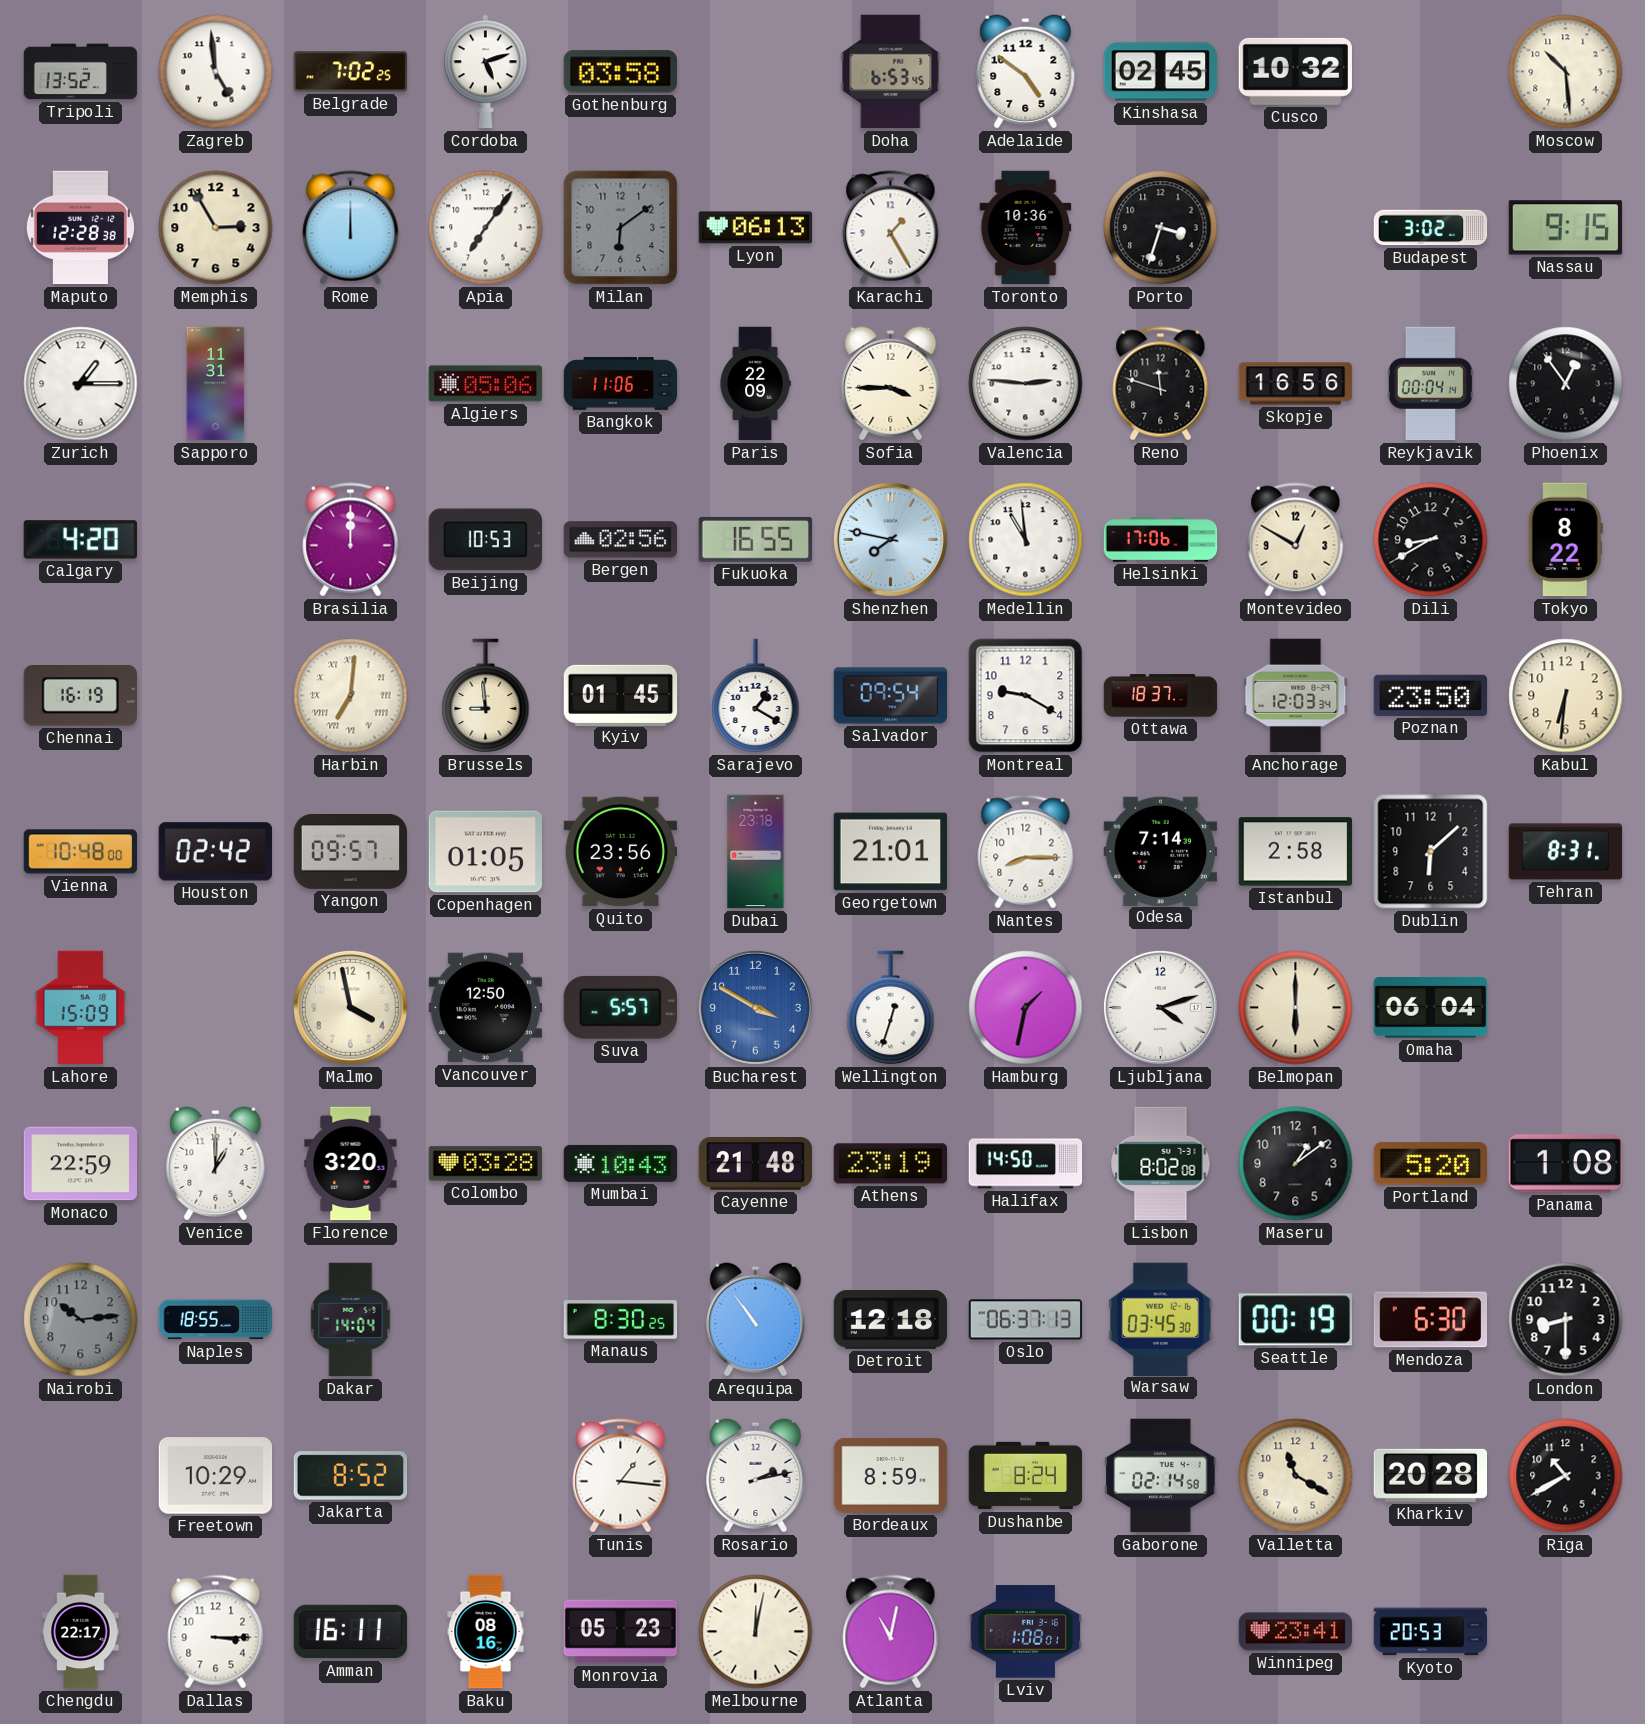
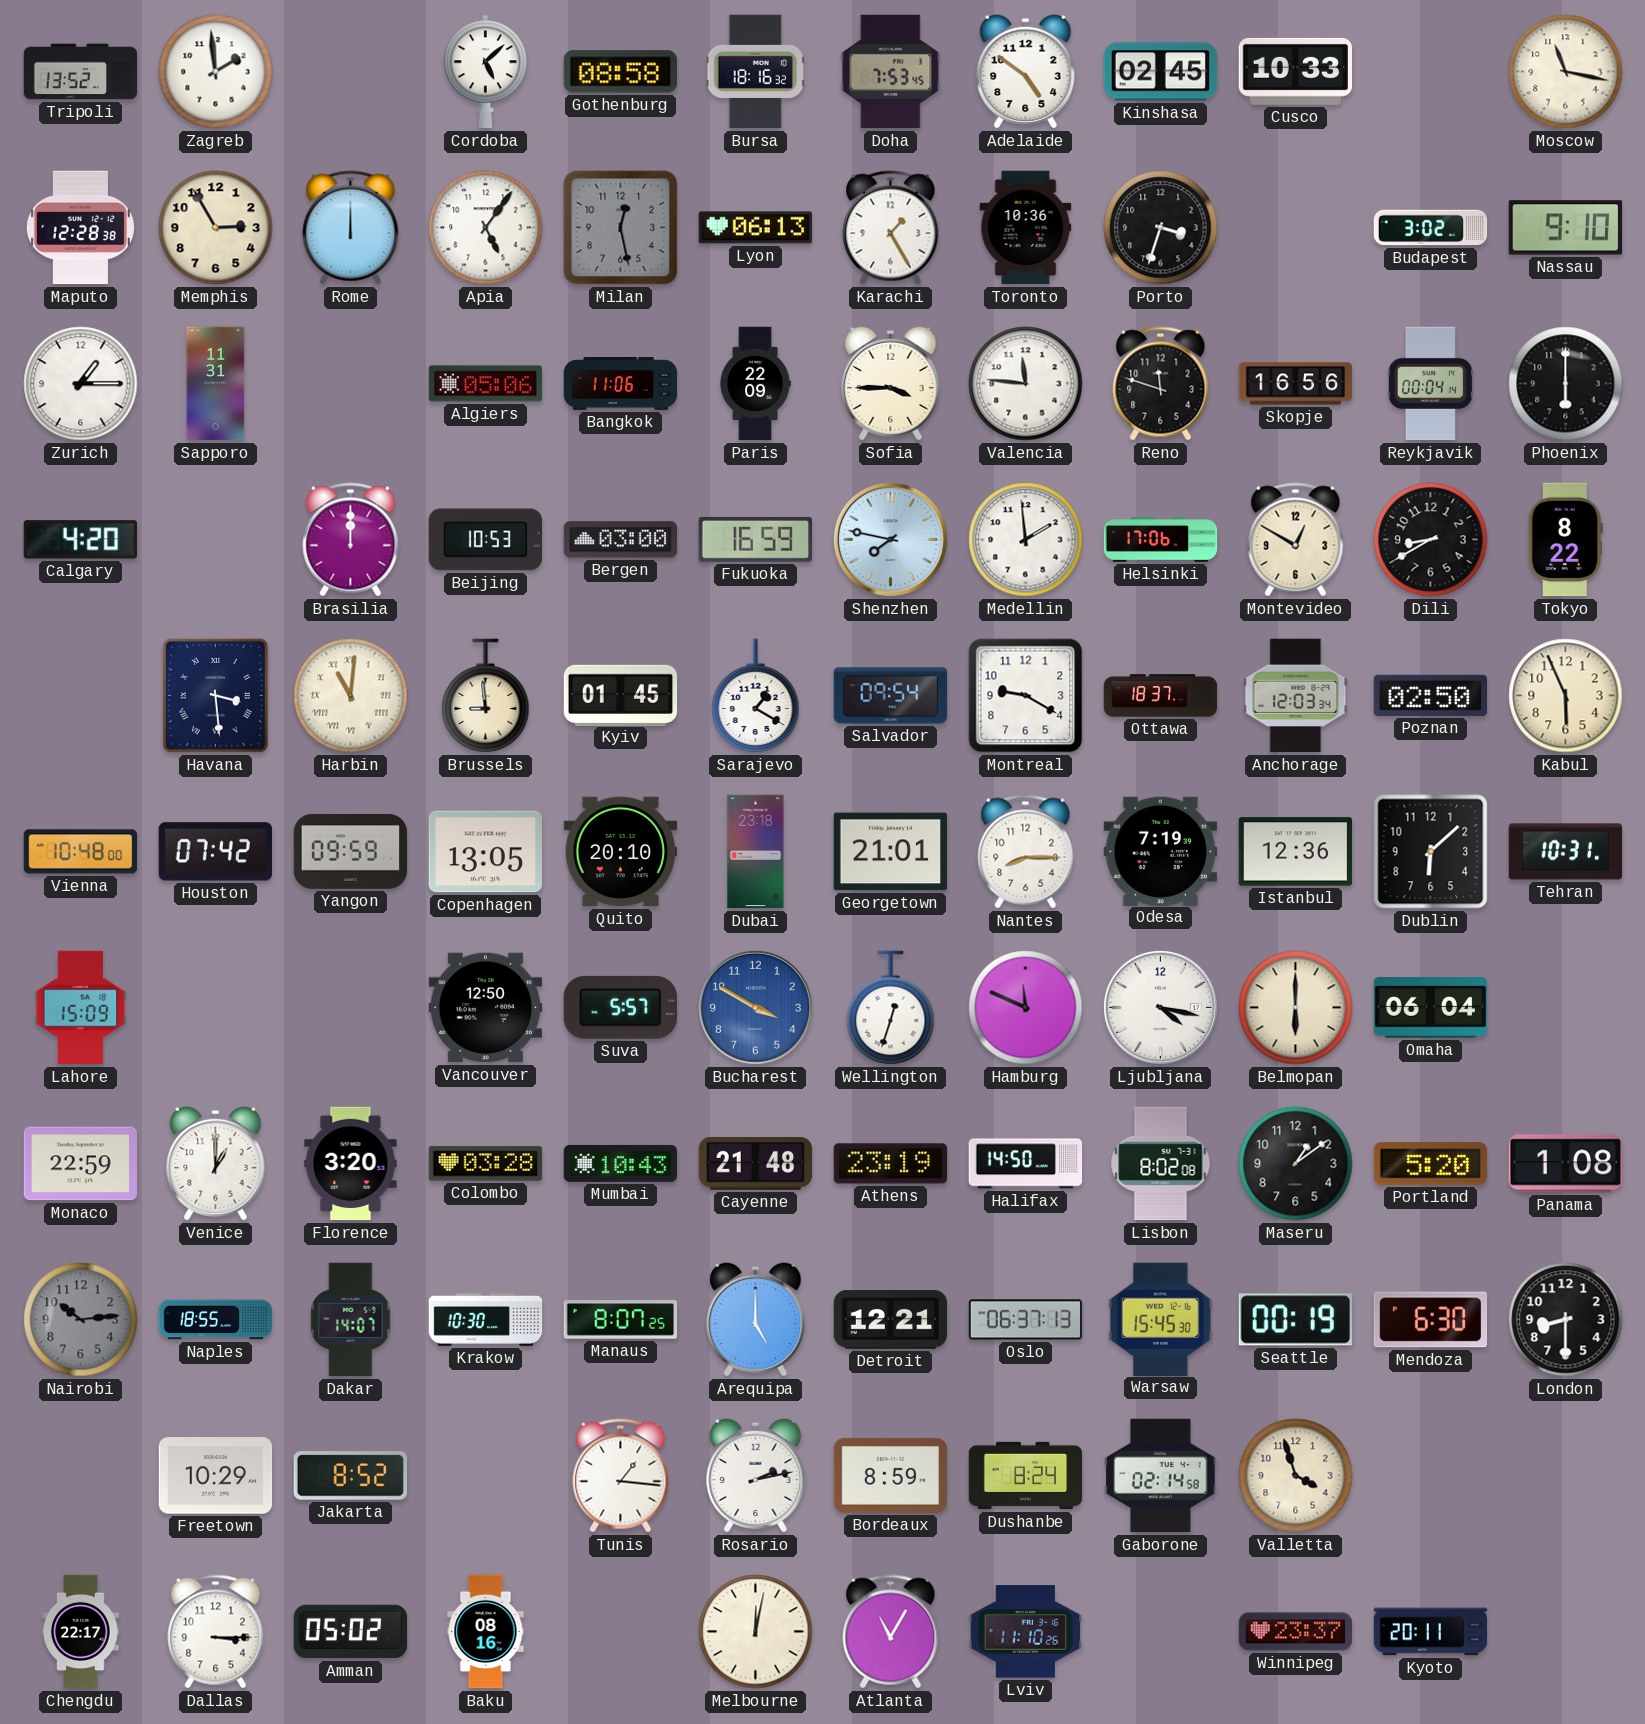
Zagreb: 4:59 -> 1:59 (216, 72)
Belgrade: 7:02 -> none (351, 72)
Cordoba: 5:12 -> 5:08 (486, 72)
Gothenburg: 03:58 -> 08:58 (620, 72)
Bursa: none -> 18:16 (755, 72)
Doha: 6:53 -> 7:53 (891, 72)
Cusco: 10:32 -> 10:33 (1295, 71)
Moscow: 10:29 -> 11:17 (1566, 72)
Apia: 7:06 -> 5:06 (486, 228)
Milan: 6:09 -> 12:28 (621, 228)
Nassau: 9:15 -> 9:10 (1566, 228)
Valencia: 2:46 -> 11:46 (1026, 384)
Phoenix: 12:54 -> 6:00 (1566, 384)
Bergen: 02:56 -> 03:00 (621, 540)
Fukuoka: 16:55 -> 16:59 (755, 539)
Medellin: 10:59 -> 1:59 (1026, 540)
Chennai: 16:19 -> none (80, 696)
Havana: none -> 3:29 (215, 695)
Harbin: 7:01 -> 11:01 (351, 696)
Poznan: 23:50 -> 02:50 (1431, 695)
Kabul: 6:31 -> 5:56 (1566, 696)
Houston: 02:42 -> 07:42 (215, 852)
Yangon: 09:57 -> 09:59 (351, 851)
Copenhagen: 01:05 -> 13:05 (486, 852)
Quito: 23:56 -> 20:10 (621, 852)
Odesa: 7:14 -> 7:19 (1161, 851)
Istanbul: 2:58 -> 12:36 (1296, 852)
Tehran: 8:31 -> 10:31 (1566, 852)
Malmo: 3:58 -> none (350, 1007)
Hamburg: 1:32 -> 11:49 (1026, 1008)
Ljubljana: 4:12 -> 4:17 (1160, 1007)
Dakar: 14:04 -> 14:07 (351, 1320)
Krakow: none -> 10:30 (486, 1319)
Manaus: 8:30 -> 8:07 (621, 1320)
Arequipa: 10:54 -> 5:00 (756, 1319)
Detroit: 12:18 -> 12:21 (891, 1320)
Warsaw: 03:45 -> 15:45 (1161, 1319)
Valletta: 11:20 -> 3:57 (1296, 1476)
Kharkiv: 20:28 -> none (1430, 1475)
Riga: 10:40 -> none (1566, 1476)
Amman: 16:11 -> 05:02 (351, 1632)
Monrovia: 05:23 -> none (621, 1632)
Atlanta: 11:02 -> 11:05 (891, 1632)
Lviv: 1:08 -> 11:10 (1026, 1632)
Winnipeg: 23:41 -> 23:37 (1296, 1632)
Kyoto: 20:53 -> 20:11 (1431, 1632)
